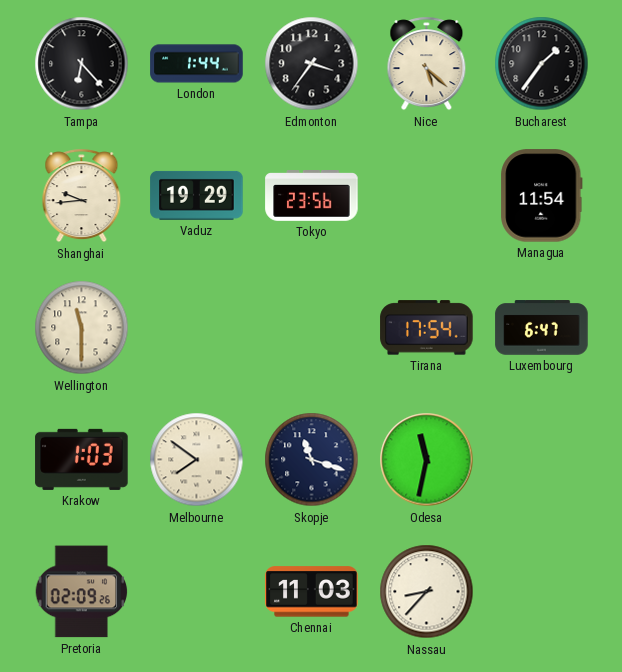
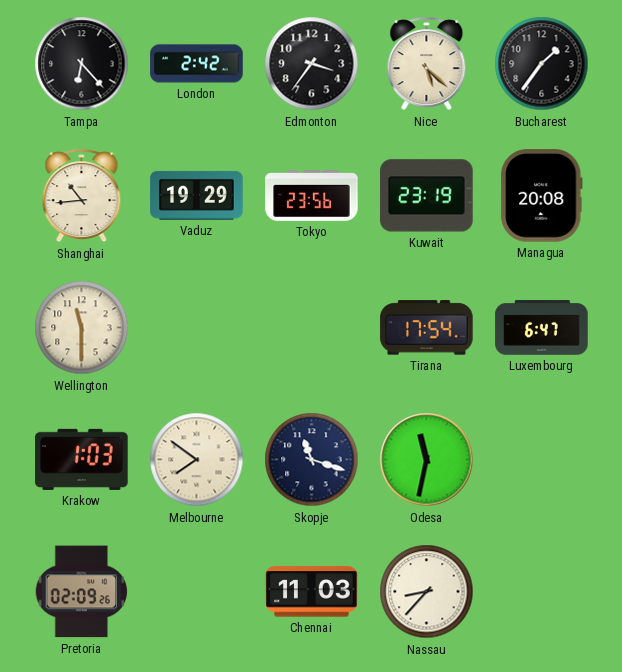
London: 1:44 -> 2:42 (197, 64)
Shanghai: 9:44 -> 10:44 (82, 196)
Kuwait: none -> 23:19 (427, 196)
Managua: 11:54 -> 20:08 (542, 196)
